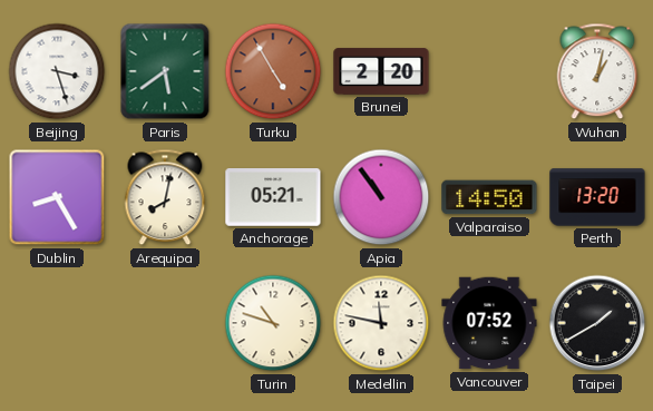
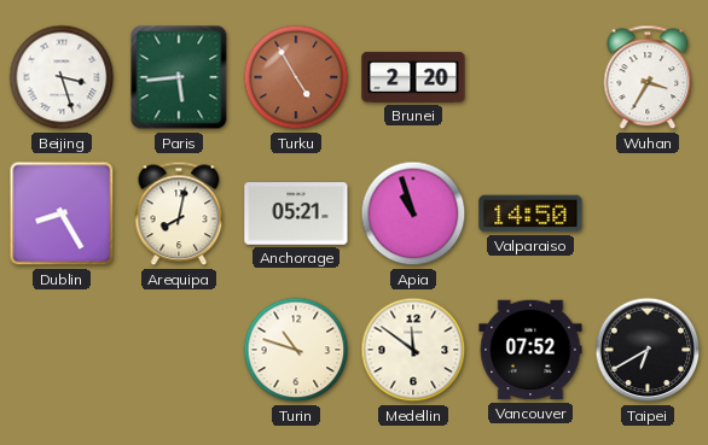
Paris: 5:39 -> 5:44 (179, 77)
Wuhan: 1:02 -> 3:35 (648, 77)
Apia: 10:54 -> 10:57 (413, 213)
Perth: 13:20 -> none (597, 197)
Medellin: 11:47 -> 11:51 (413, 350)
Taipei: 1:40 -> 6:40 (648, 350)
